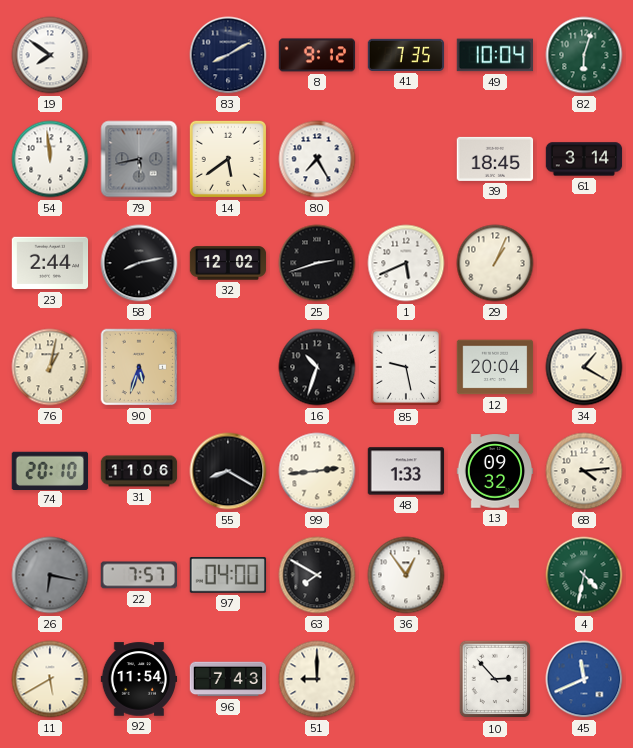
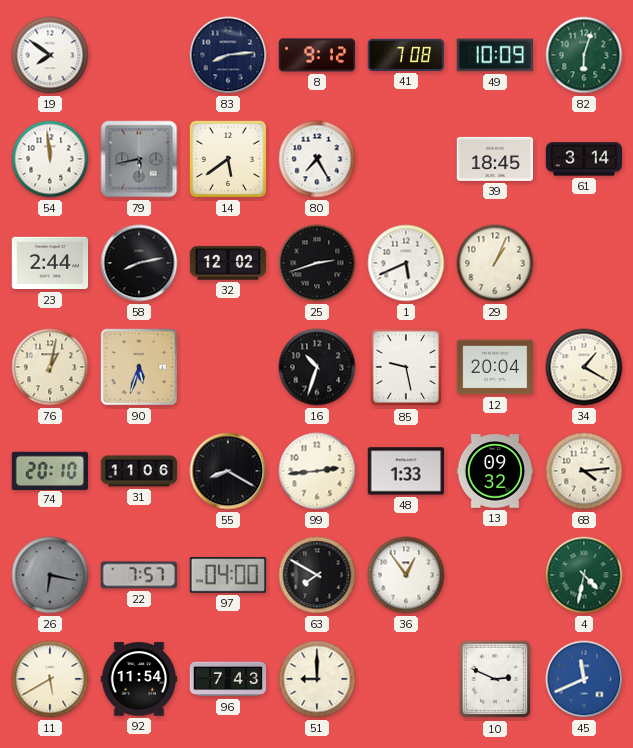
83: 8:10 -> 8:14 (228, 55)
41: 7:35 -> 7:08 (406, 55)
49: 10:04 -> 10:09 (494, 55)
10: 2:53 -> 2:49 (495, 679)
